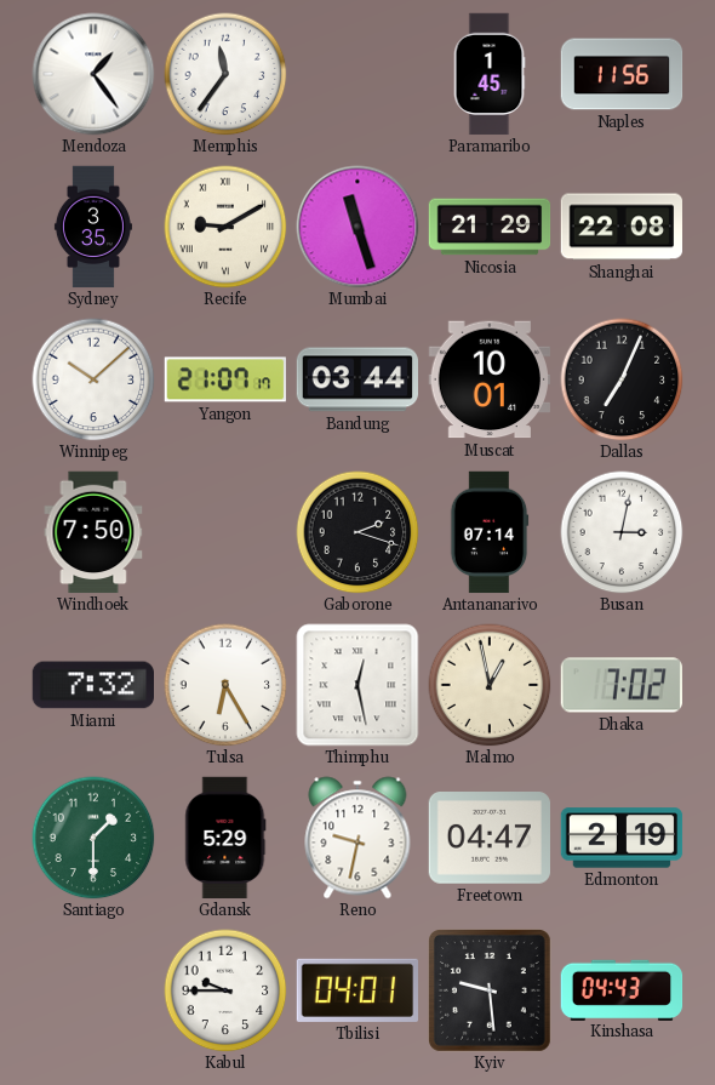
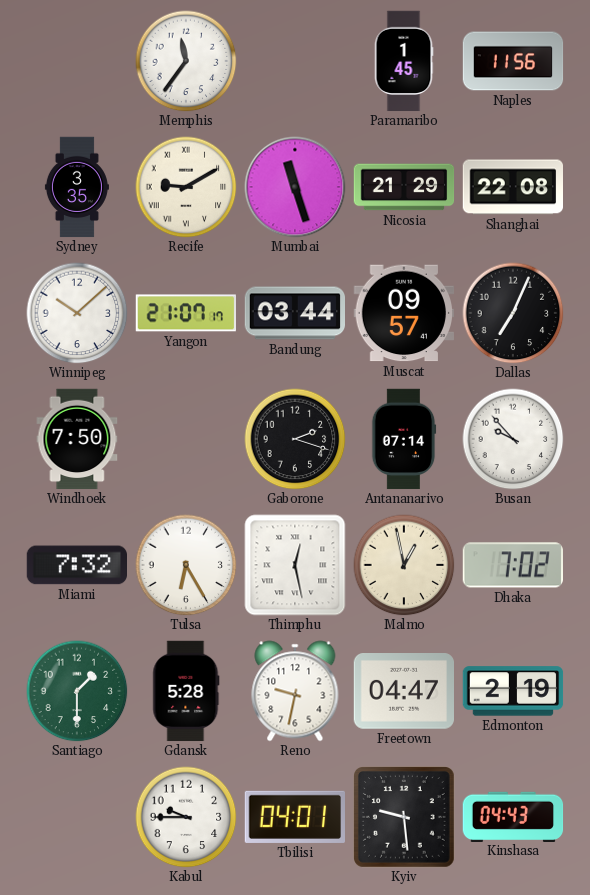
Mendoza: 1:24 -> none (93, 74)
Muscat: 10:01 -> 09:57 (403, 313)
Busan: 3:02 -> 9:53 (513, 439)
Gdansk: 5:29 -> 5:28 (186, 691)
